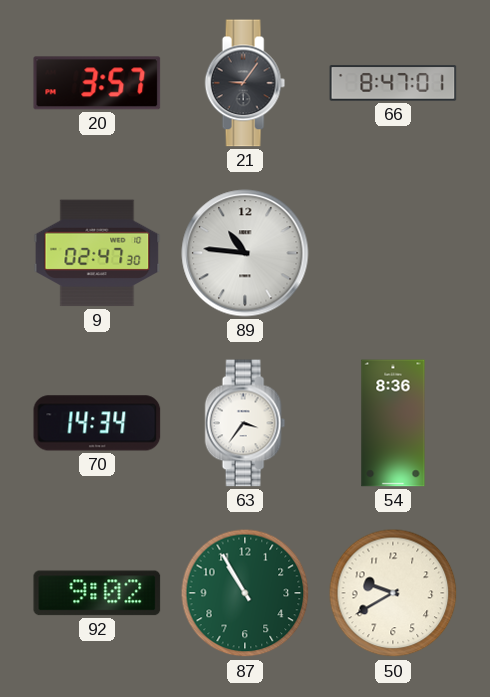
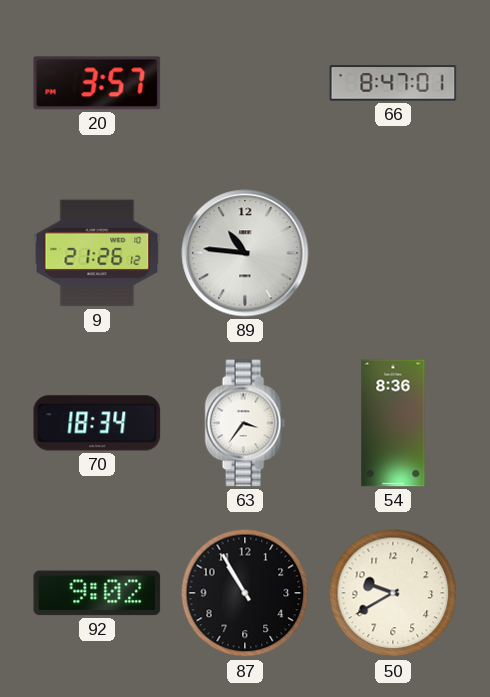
21: 9:06 -> none (245, 83)
9: 02:47 -> 21:26 (97, 253)
70: 14:34 -> 18:34 (97, 423)
87 dial: green -> black (245, 593)
